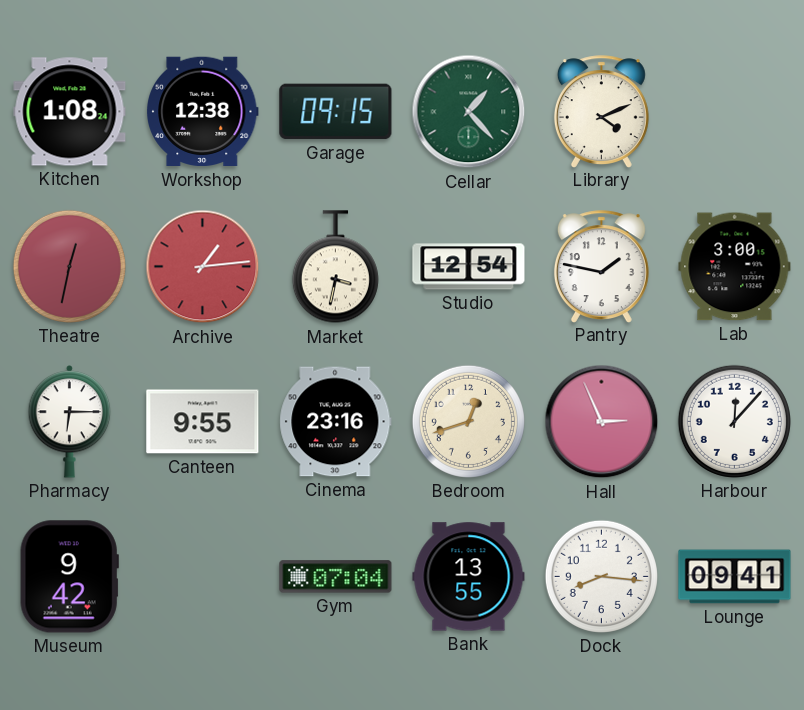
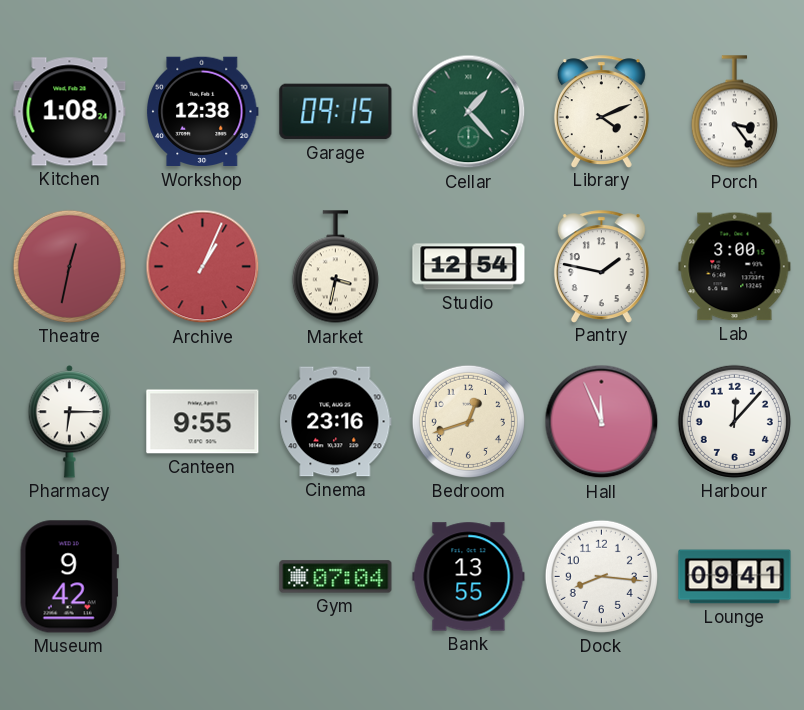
Porch: none -> 3:24 (734, 112)
Archive: 1:14 -> 1:04 (203, 267)
Hall: 2:56 -> 11:56 (602, 422)
